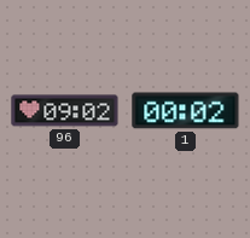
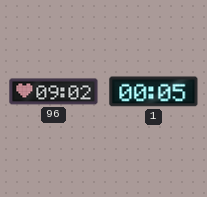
1: 00:02 -> 00:05 (154, 92)
